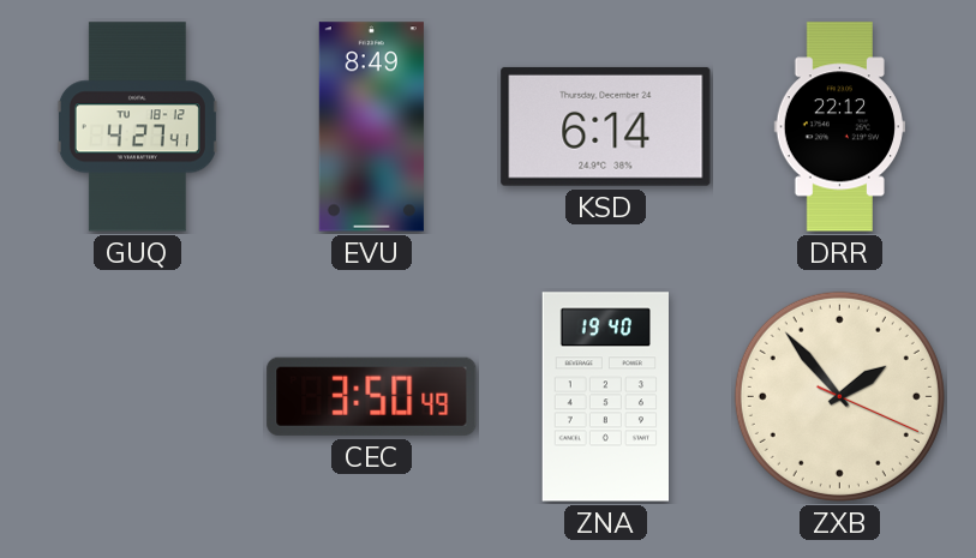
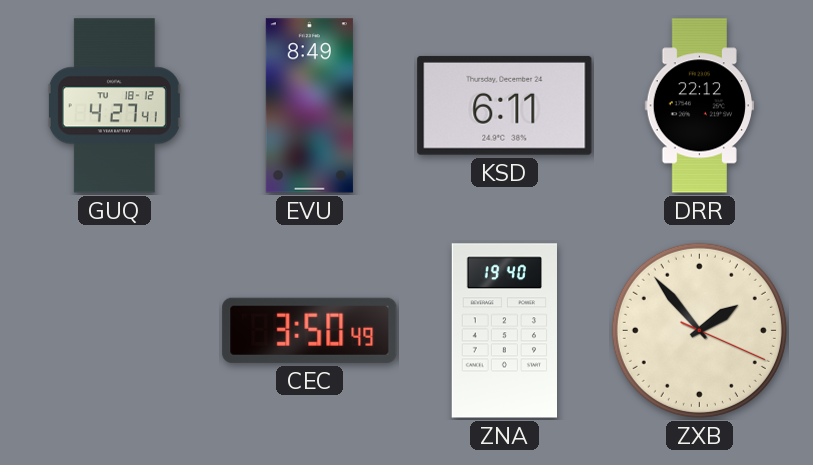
KSD: 6:14 -> 6:11 (505, 105)
